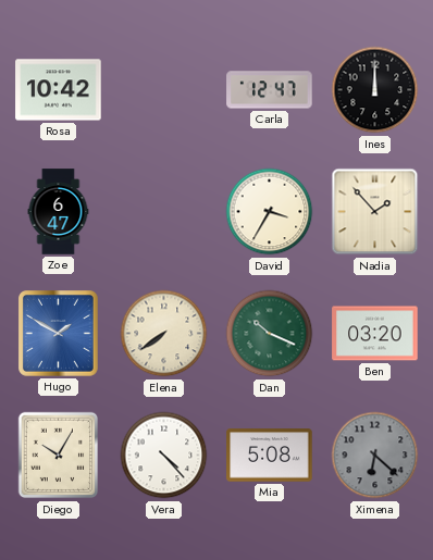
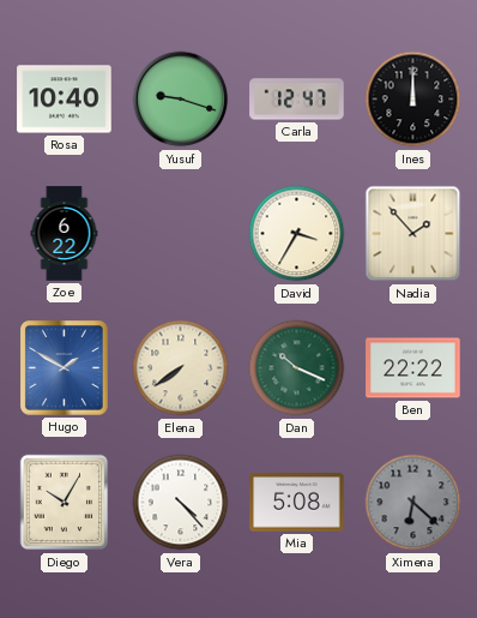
Rosa: 10:42 -> 10:40 (65, 100)
Yusuf: none -> 9:18 (181, 100)
Zoe: 6:47 -> 6:22 (65, 234)
Ben: 03:20 -> 22:22 (413, 368)
